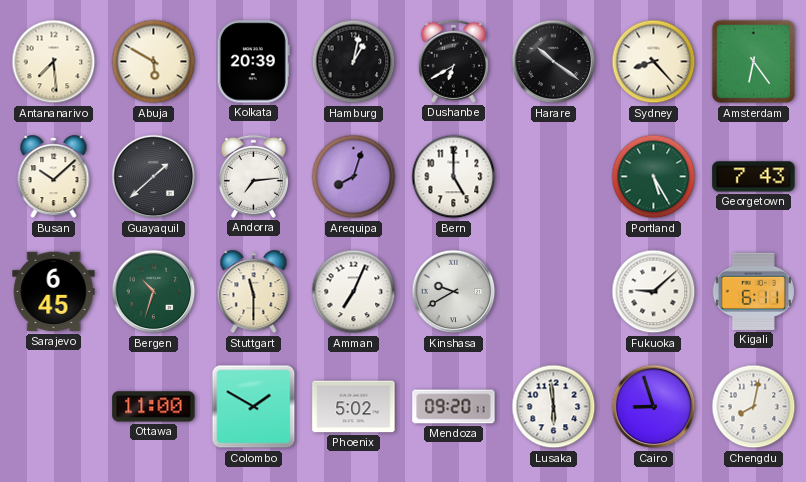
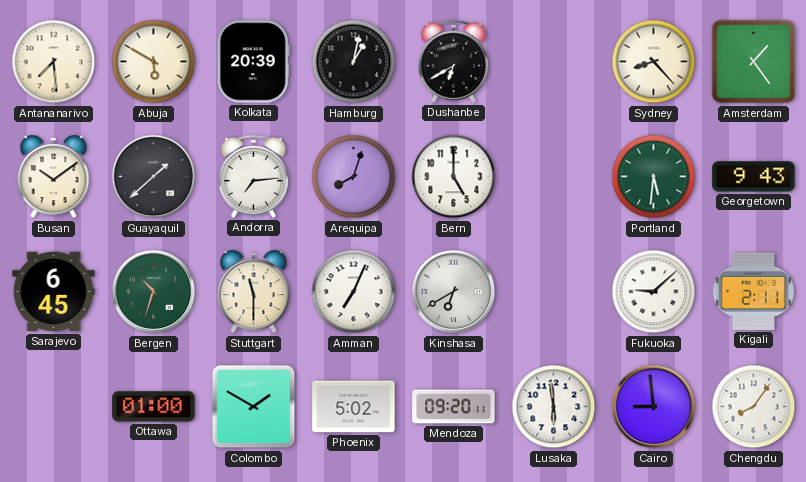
Harare: 10:21 -> none (554, 62)
Amsterdam: 6:24 -> 1:24 (754, 62)
Busan: 10:08 -> 10:09 (54, 177)
Portland: 5:25 -> 5:31 (654, 177)
Georgetown: 7:43 -> 9:43 (754, 177)
Kinshasa: 9:40 -> 6:40 (454, 292)
Kigali: 6:11 -> 2:11 (753, 291)
Ottawa: 11:00 -> 01:00 (154, 407)
Cairo: 8:57 -> 8:59 (654, 407)
Chengdu: 8:02 -> 8:06 (754, 407)
